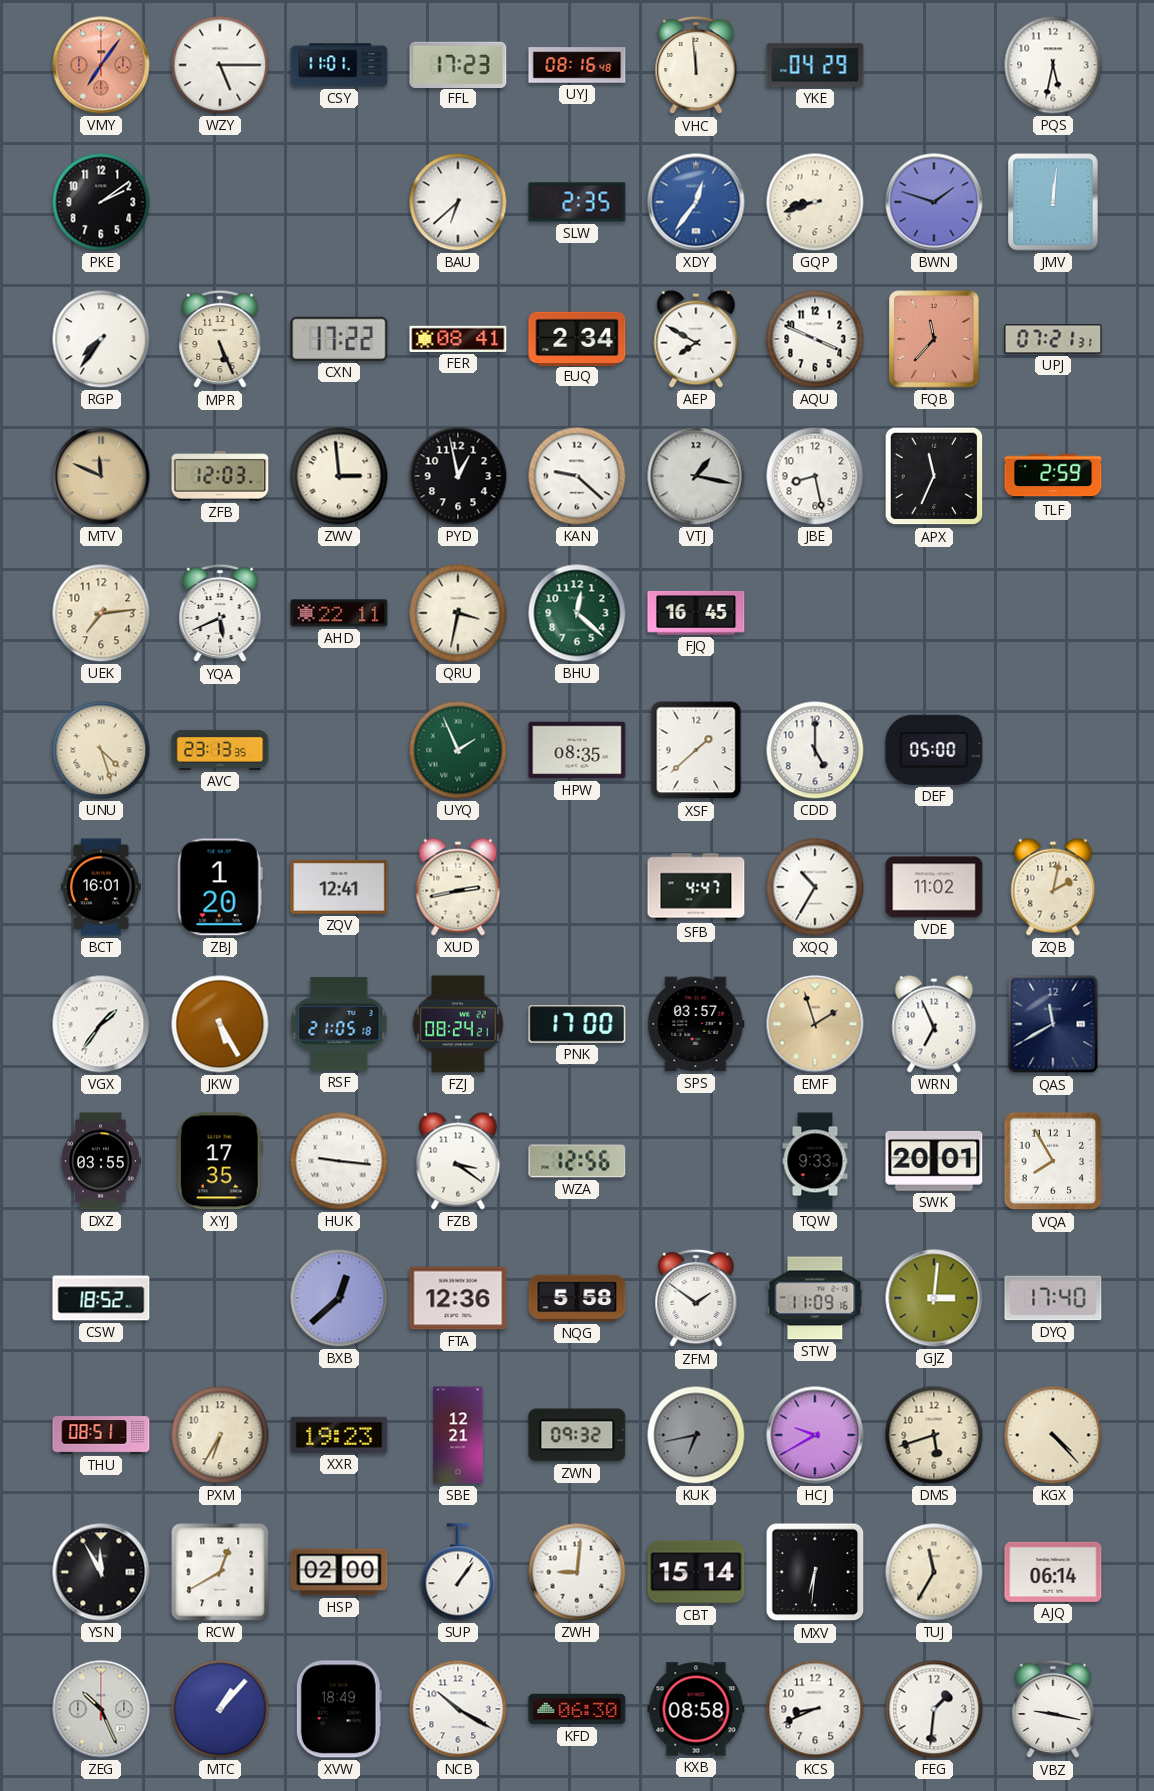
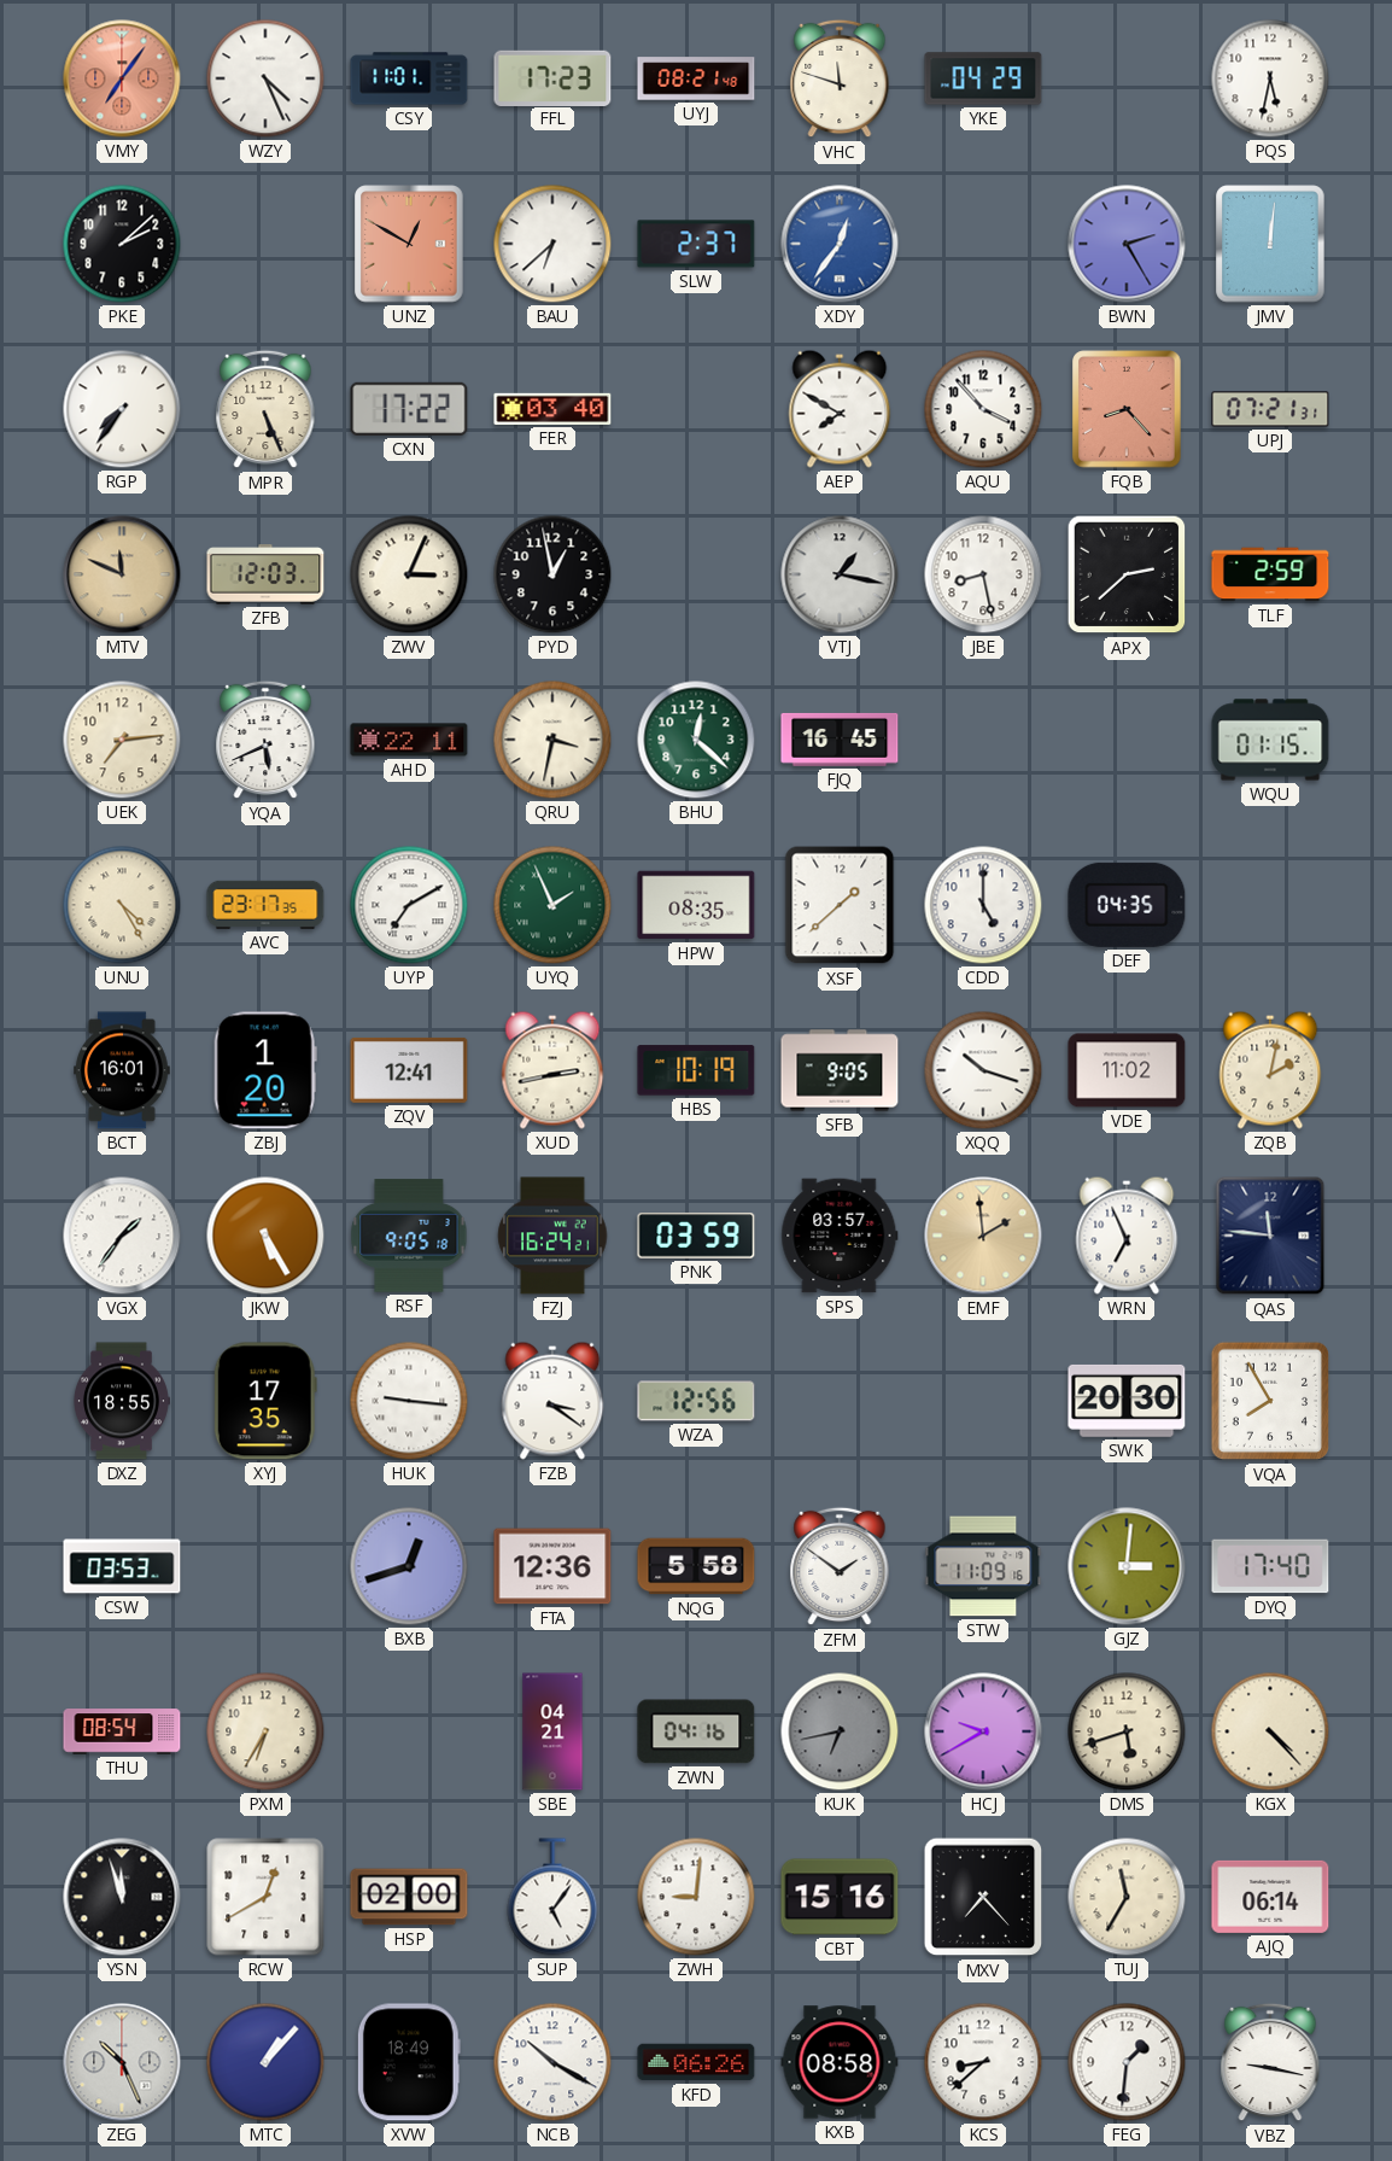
WZY: 5:15 -> 4:26 (265, 78)
UYJ: 08:16 -> 08:21 (696, 78)
VHC: 11:59 -> 11:48 (840, 78)
PKE: 2:09 -> 2:08 (122, 244)
UNZ: none -> 12:50 (409, 244)
SLW: 2:35 -> 2:37 (696, 244)
GQP: 8:42 -> none (815, 202)
BWN: 1:48 -> 2:25 (1127, 244)
FER: 08:41 -> 03:40 (552, 409)
EUQ: 2:34 -> none (577, 338)
AQU: 3:49 -> 3:53 (983, 409)
FQB: 11:37 -> 8:23 (1127, 409)
ZWV: 2:59 -> 3:04 (409, 574)
KAN: 9:22 -> none (577, 476)
APX: 11:34 -> 2:38 (1127, 574)
WQU: none -> 01:15 (1270, 740)
UNU: 4:27 -> 4:25 (122, 905)
AVC: 23:13 -> 23:17 (265, 905)
UYP: none -> 7:10 (409, 905)
DEF: 05:00 -> 04:35 (1127, 905)
HBS: none -> 10:19 (696, 1070)
SFB: 4:47 -> 9:05 (840, 1070)
XQQ: 10:35 -> 10:18 (983, 1070)
RSF: 21:05 -> 9:05 (409, 1236)
FZJ: 08:24 -> 16:24 (552, 1236)
PNK: 17:00 -> 03:59 (696, 1236)
EMF: 1:57 -> 1:59 (983, 1236)
QAS: 11:40 -> 11:46 (1270, 1236)
DXZ: 03:55 -> 18:55 (122, 1401)
TQW: 9:33 -> none (815, 1161)
SWK: 20:01 -> 20:30 (1127, 1401)
CSW: 18:52 -> 03:53 (122, 1566)
BXB: 12:38 -> 12:42 (409, 1566)
THU: 08:51 -> 08:54 (122, 1731)
XXR: 19:23 -> none (339, 1435)
SBE: 12:21 -> 04:21 (552, 1731)
ZWN: 09:32 -> 04:16 (696, 1731)
YSN: 11:55 -> 11:57 (122, 1897)
SUP: 1:06 -> 5:06 (552, 1897)
CBT: 15:14 -> 15:16 (840, 1897)
MXV: 6:31 -> 7:23 (983, 1897)
KFD: 06:30 -> 06:26 (696, 2062)
KCS: 8:41 -> 8:38 (983, 2062)
